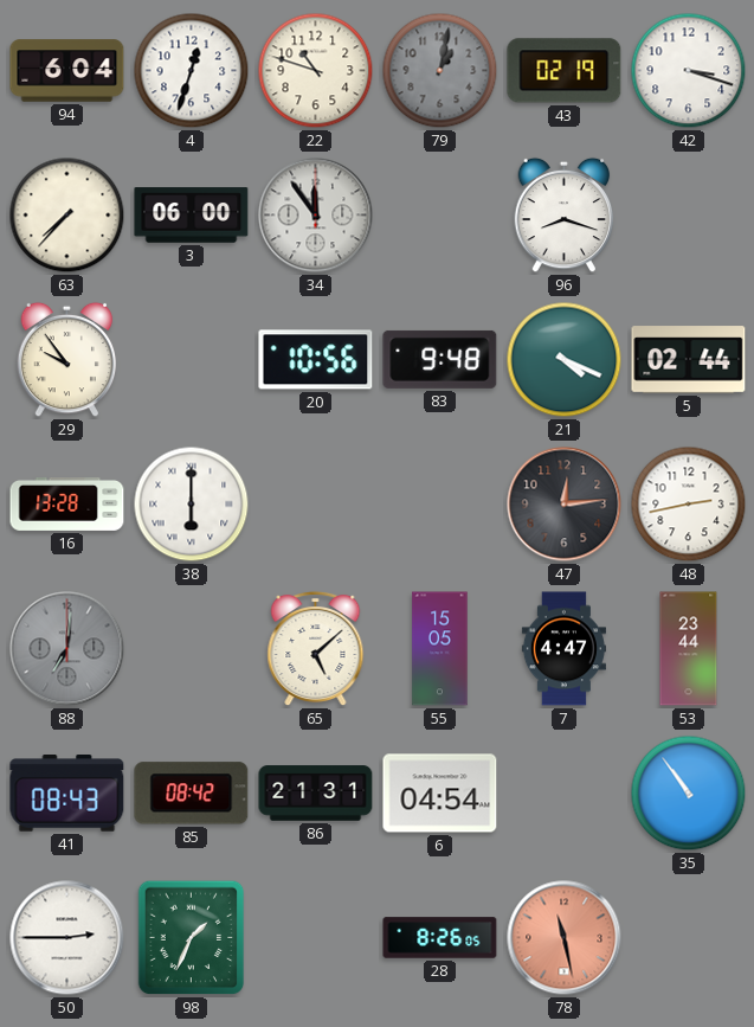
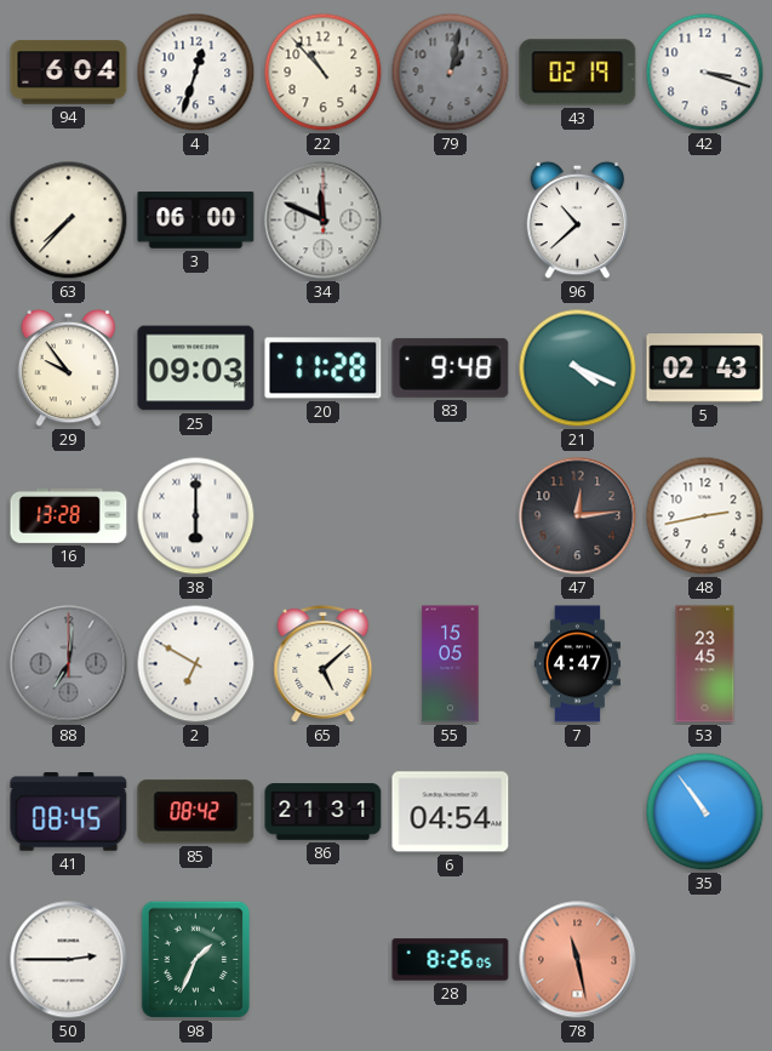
22: 10:48 -> 10:53 (324, 73)
34: 11:54 -> 11:49 (324, 221)
96: 8:18 -> 10:38 (578, 221)
25: none -> 09:03 (196, 369)
20: 10:56 -> 11:28 (324, 369)
5: 02:44 -> 02:43 (705, 369)
2: none -> 6:50 (196, 664)
53: 23:44 -> 23:45 (705, 664)
41: 08:43 -> 08:45 (69, 812)
